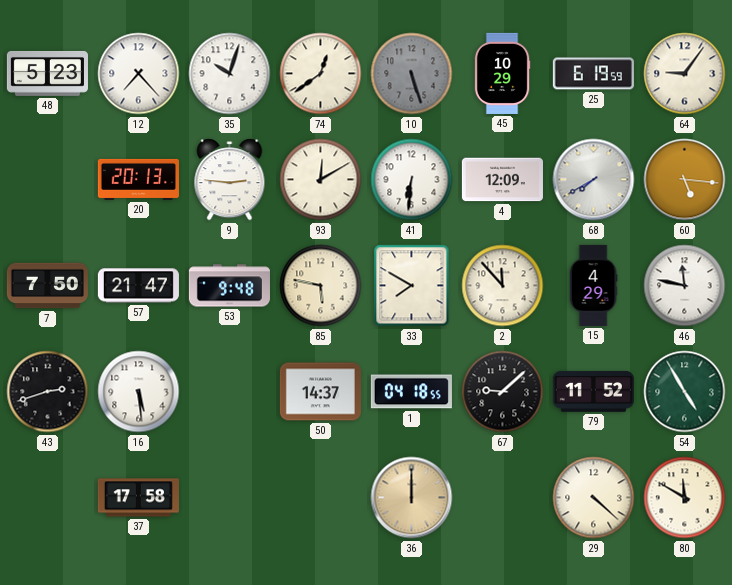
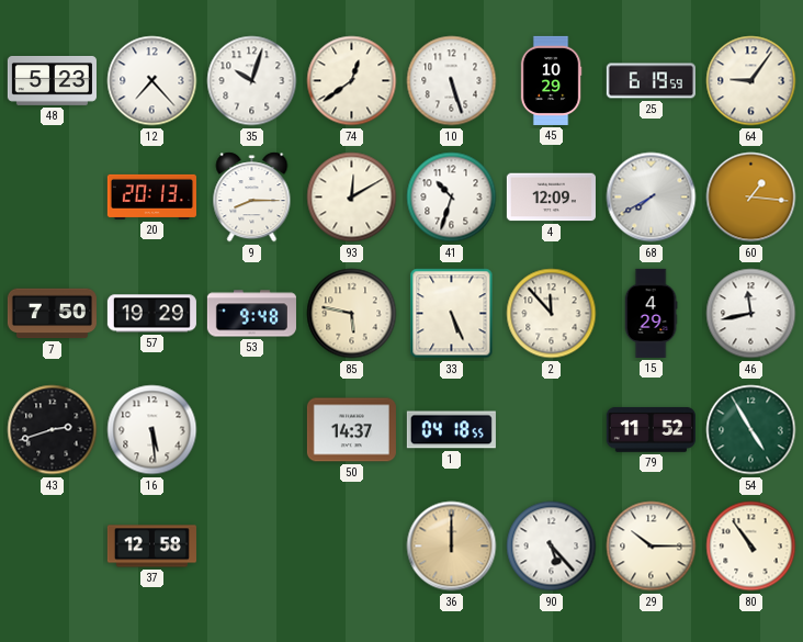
10 dial: grey -> white (452, 81)
9: 2:46 -> 8:15 (252, 198)
41: 6:31 -> 10:33 (452, 198)
60: 5:16 -> 1:16 (751, 198)
57: 21:47 -> 19:29 (151, 314)
33: 7:50 -> 5:26 (452, 314)
46: 11:47 -> 11:43 (751, 314)
67: 9:08 -> none (503, 392)
37: 17:58 -> 12:58 (151, 547)
90: none -> 5:23 (552, 547)
29: 4:22 -> 10:15 (652, 547)
80: 11:50 -> 10:54 (751, 547)
